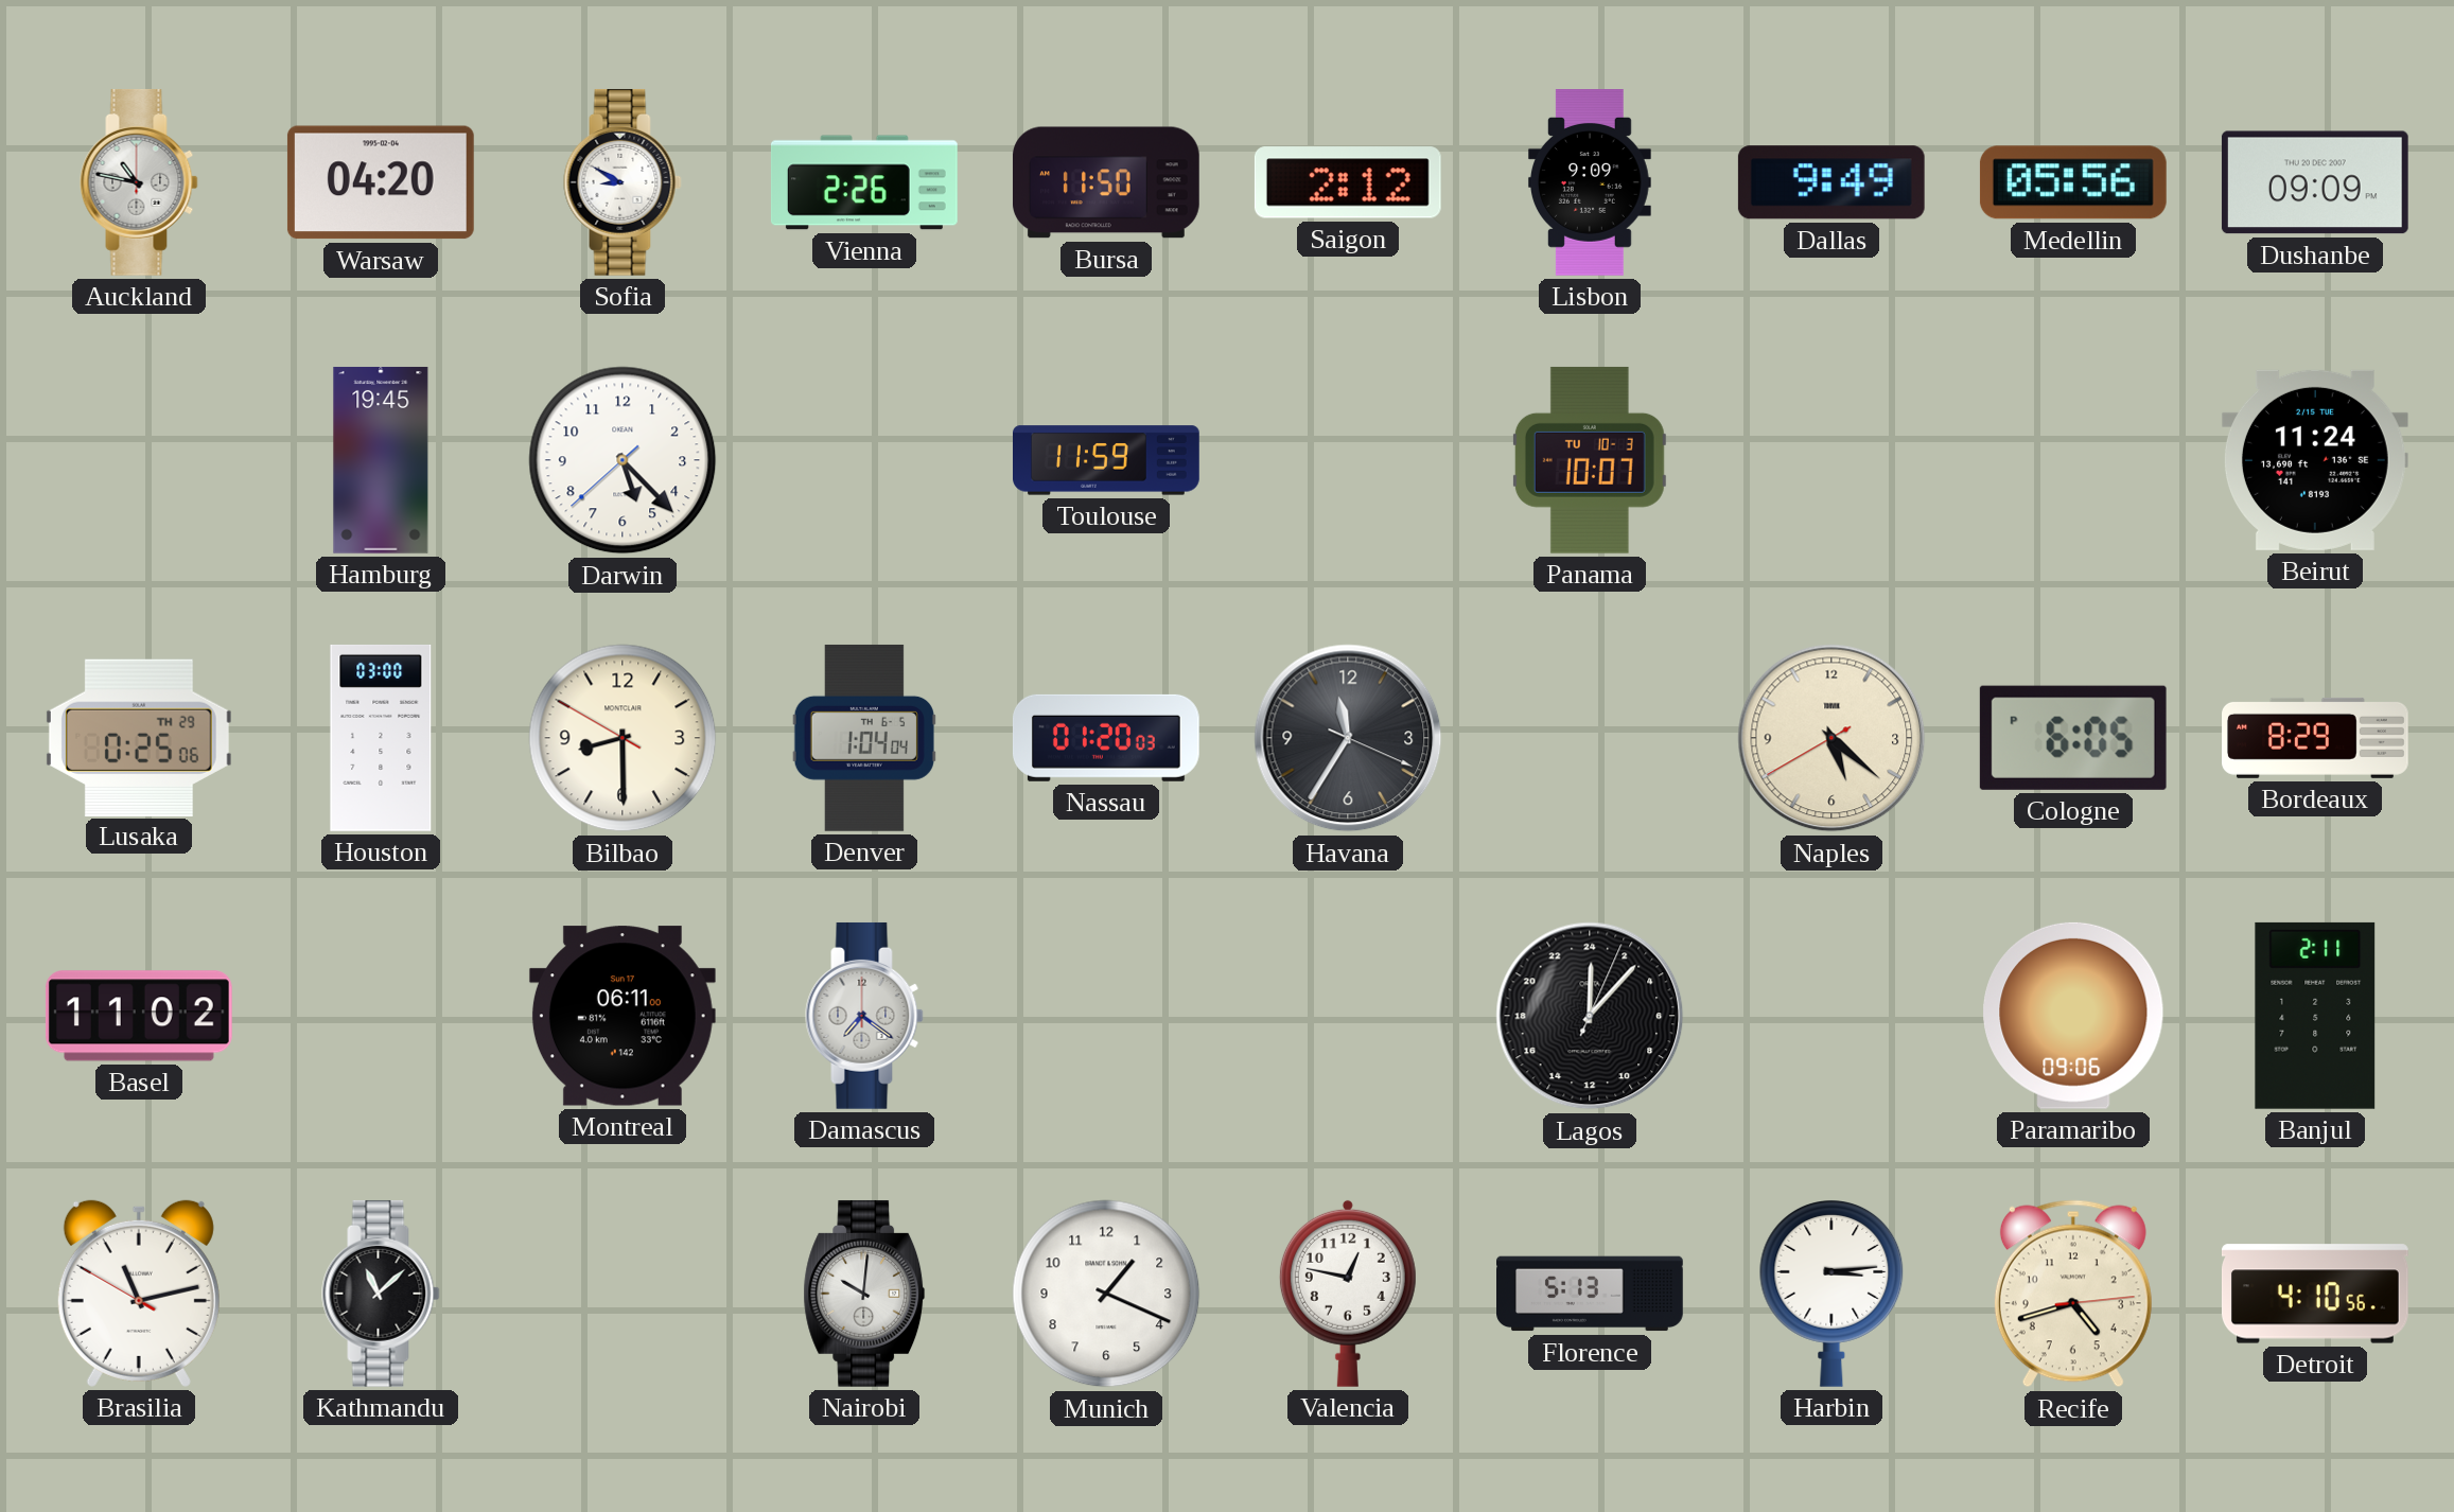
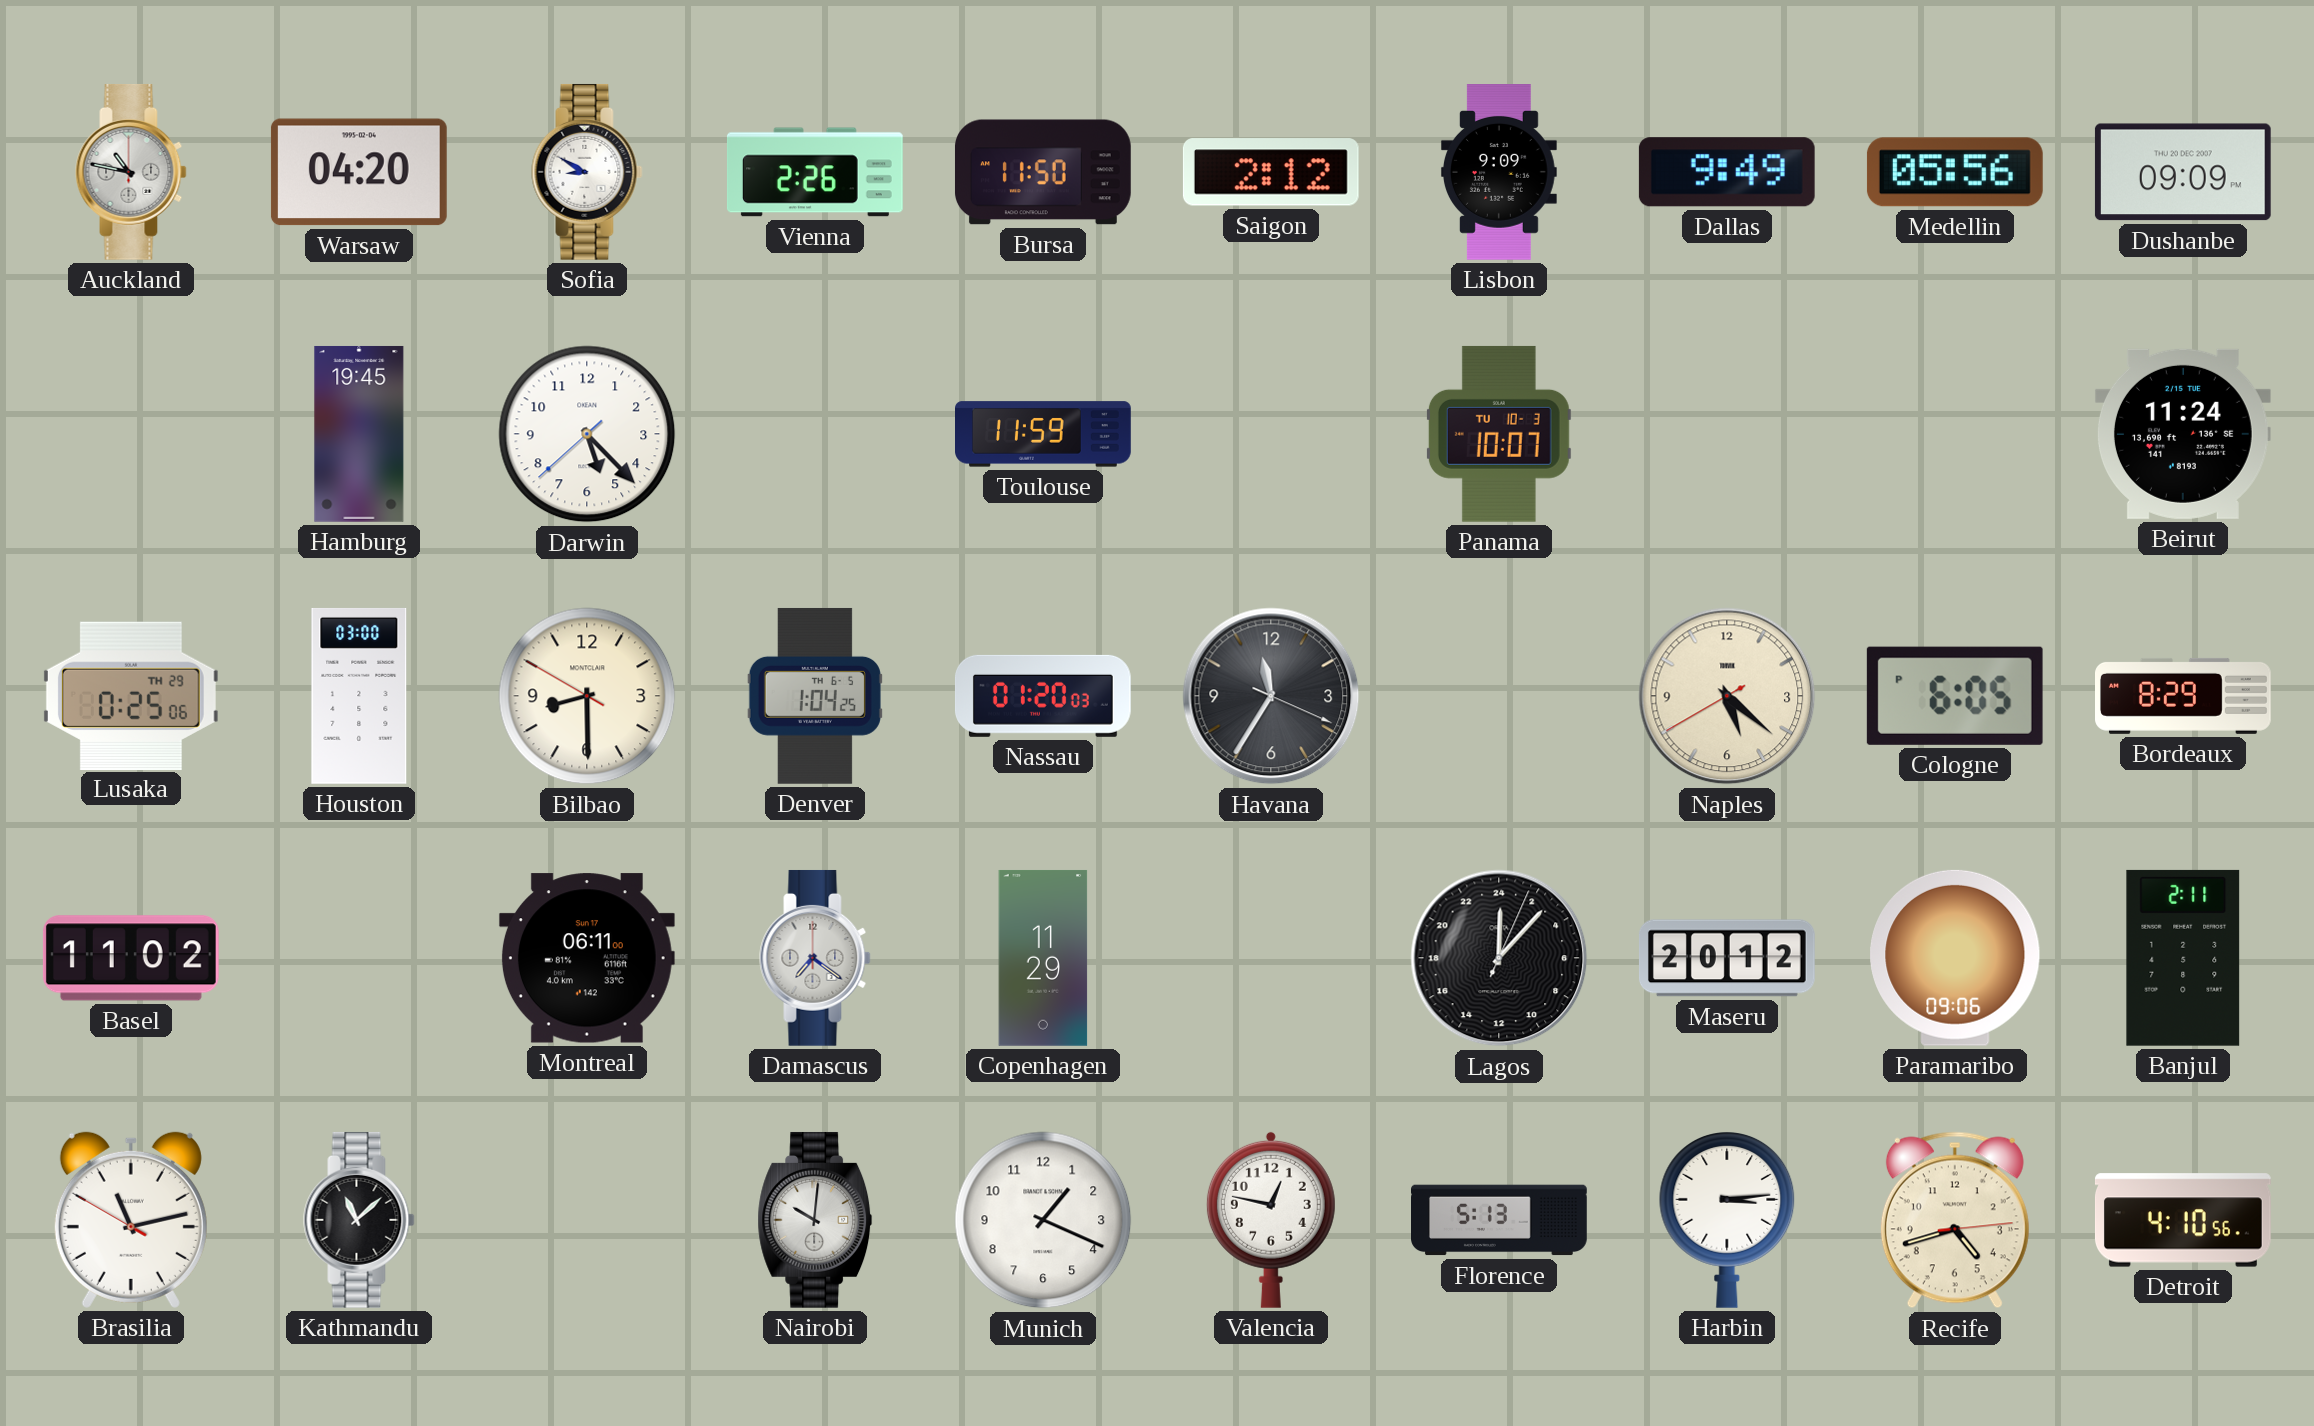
Denver: 1:04:04 -> 1:04:25 (815, 696)
Copenhagen: none -> 11:29 (1043, 958)
Maseru: none -> 20:12 (1727, 958)
